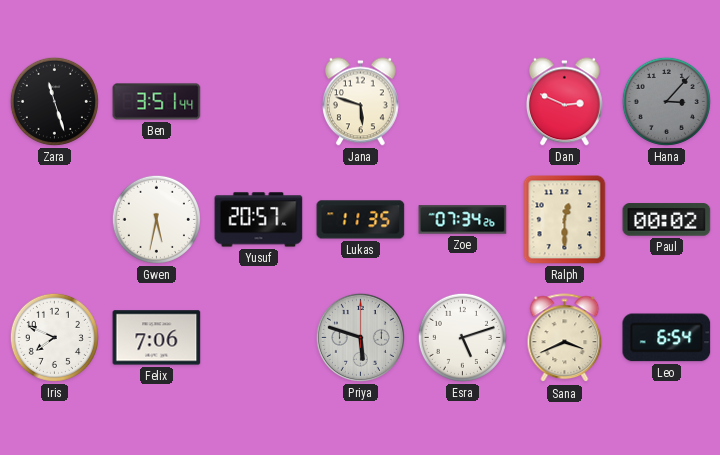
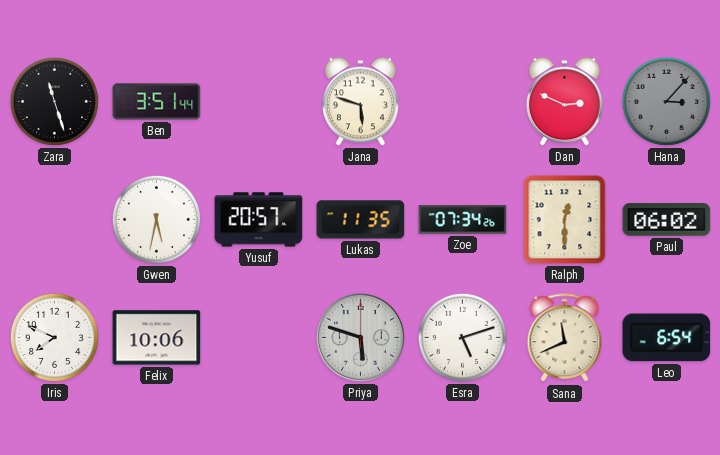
Paul: 00:02 -> 06:02 (667, 220)
Felix: 7:06 -> 10:06 (157, 338)
Sana: 3:41 -> 11:41 (565, 338)
